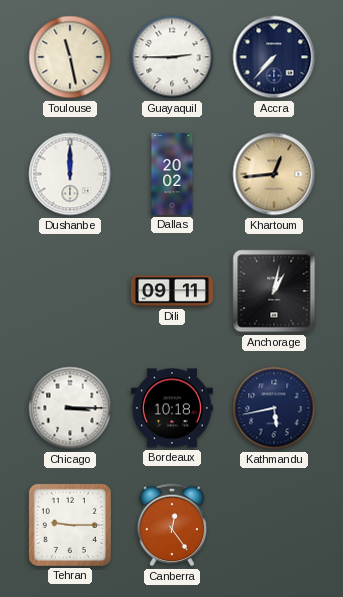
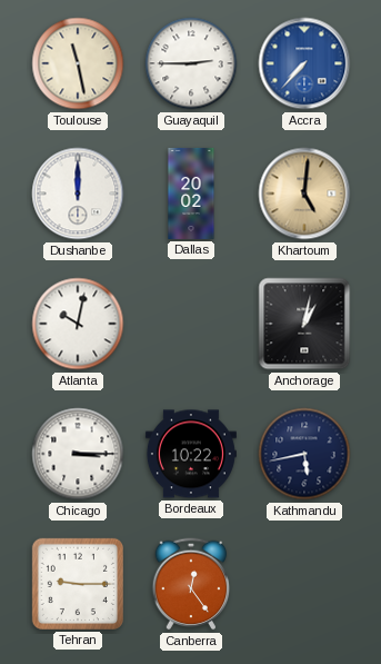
Accra dial: navy -> blue (304, 63)
Khartoum: 12:44 -> 5:01 (304, 194)
Atlanta: none -> 10:02 (78, 324)
Dili: 09:11 -> none (172, 291)
Bordeaux: 10:18 -> 10:22 (191, 454)
